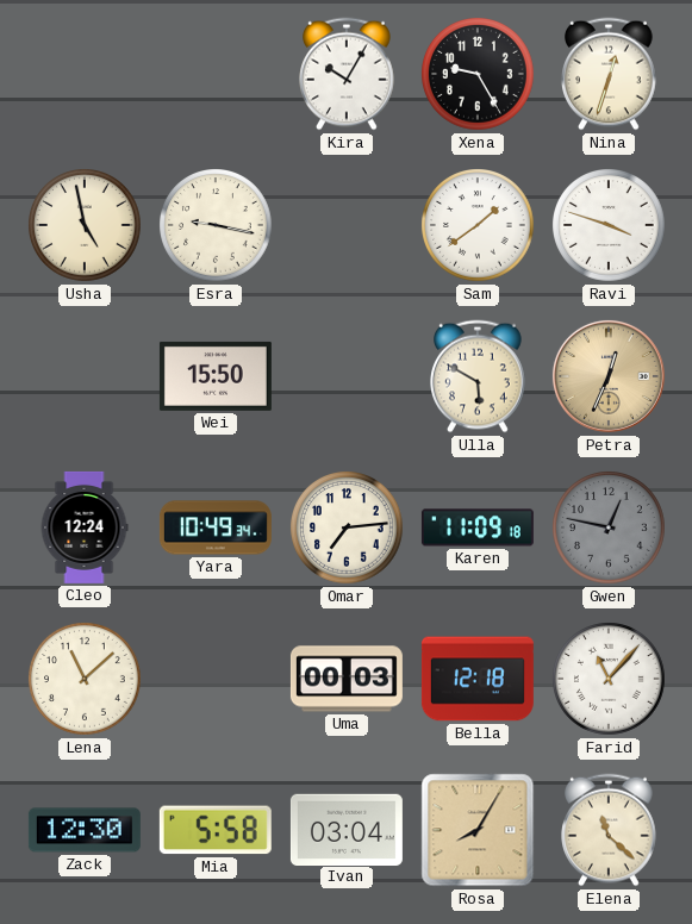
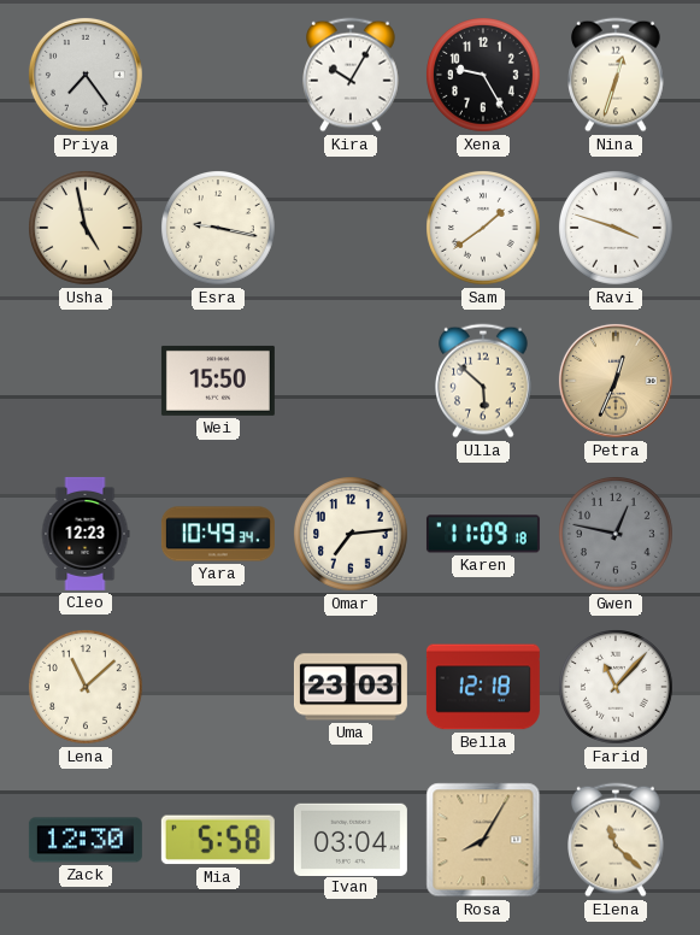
Priya: none -> 7:24 (86, 75)
Ulla: 5:50 -> 5:52 (484, 381)
Cleo: 12:24 -> 12:23 (86, 534)
Uma: 00:03 -> 23:03 (351, 687)
